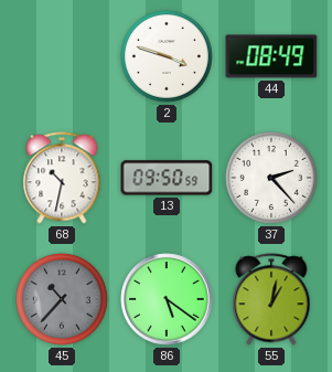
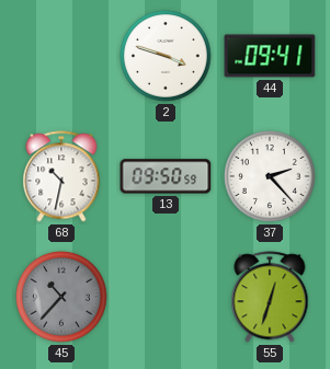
44: 08:49 -> 09:41 (270, 56)
86: 5:21 -> none (167, 299)
55: 1:02 -> 12:33 (270, 297)
